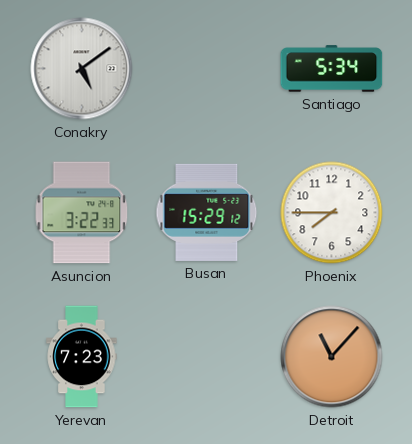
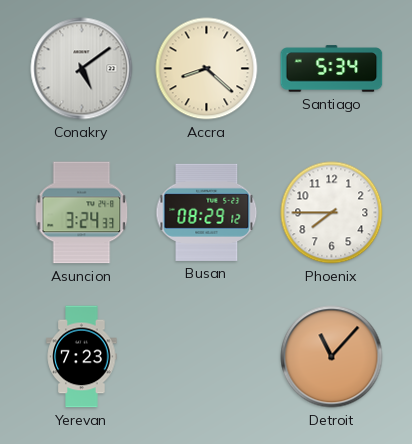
Accra: none -> 8:22 (207, 69)
Asuncion: 3:22 -> 3:24 (82, 213)
Busan: 15:29 -> 08:29 (207, 212)
